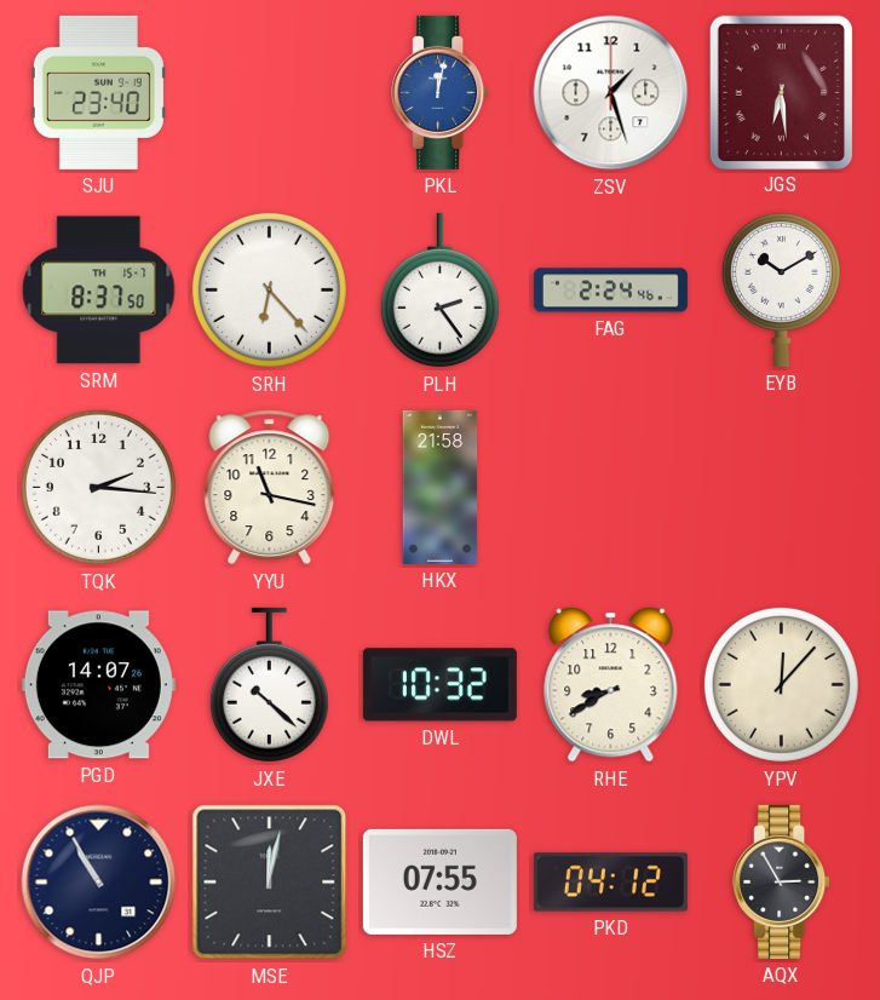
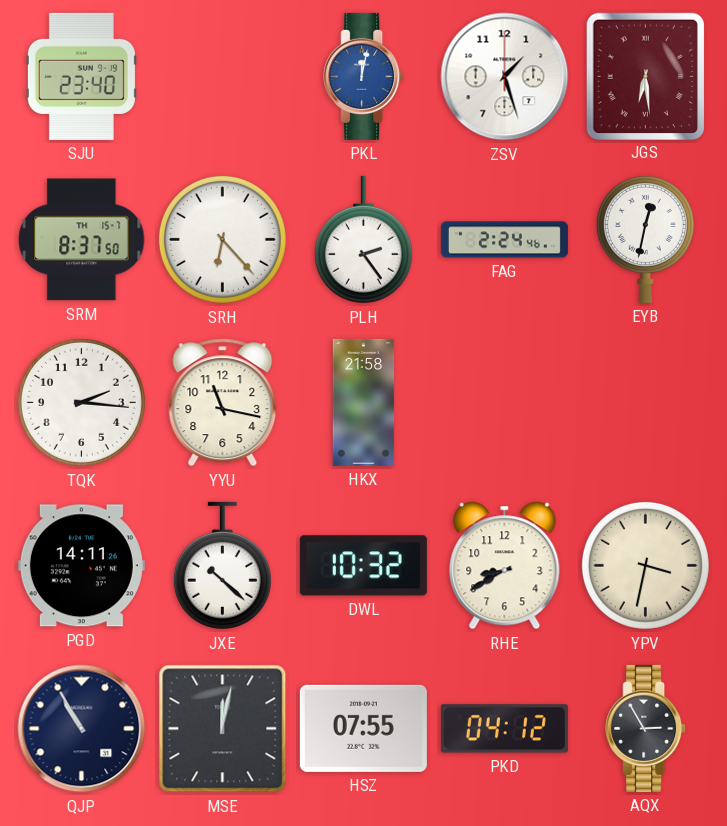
EYB: 10:10 -> 12:32 (645, 239)
PGD: 14:07 -> 14:11 (81, 566)
YPV: 12:07 -> 3:32 (645, 565)
